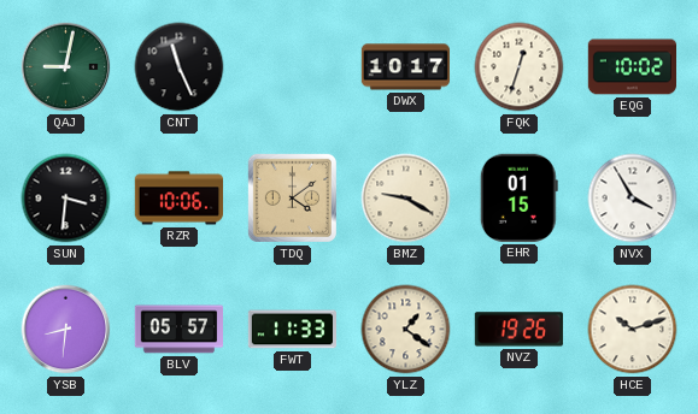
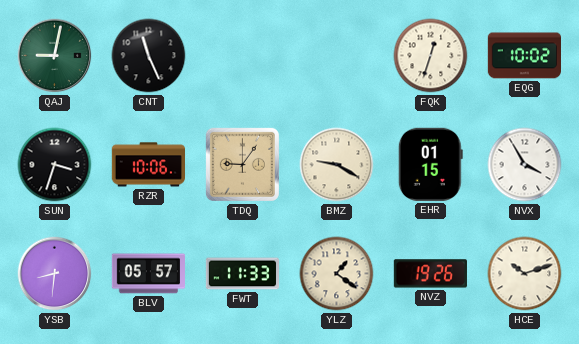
DWX: 10:17 -> none (405, 67)
SUN: 3:31 -> 3:33 (55, 165)
TDQ: 4:09 -> 9:06 (242, 164)
